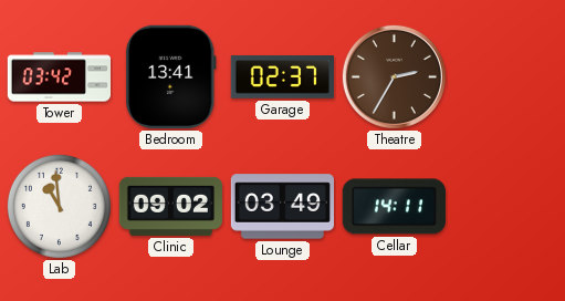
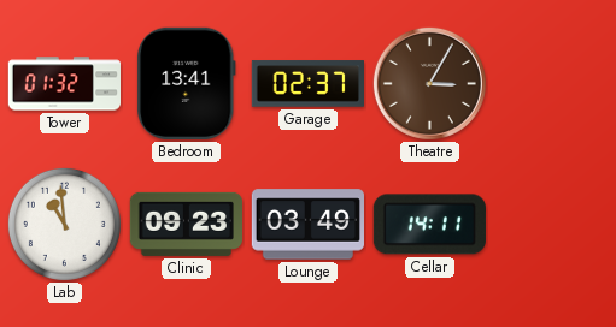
Tower: 03:42 -> 01:32 (64, 84)
Theatre: 2:35 -> 3:05 (429, 83)
Clinic: 09:02 -> 09:23 (186, 224)
